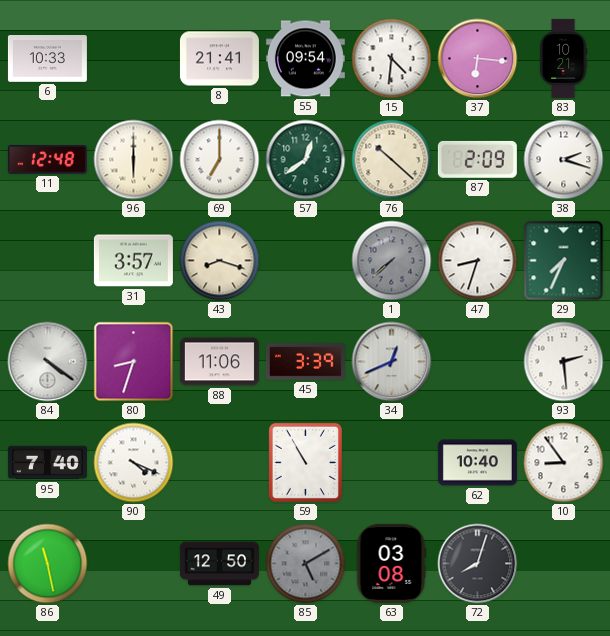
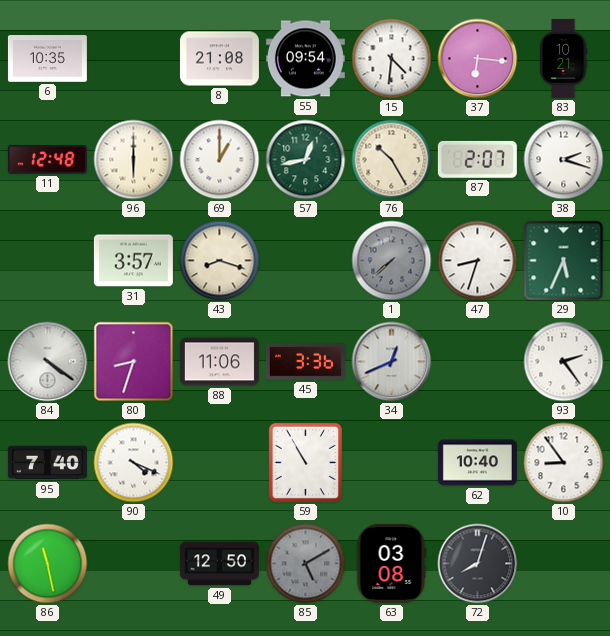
6: 10:33 -> 10:35 (47, 59)
8: 21:41 -> 21:08 (219, 59)
69: 7:00 -> 1:00 (220, 160)
57: 12:39 -> 12:43 (306, 160)
76: 10:22 -> 10:25 (392, 160)
87: 2:09 -> 2:07 (477, 159)
29: 7:34 -> 5:34 (564, 261)
45: 3:39 -> 3:36 (305, 362)
93: 2:29 -> 2:24 (564, 362)
